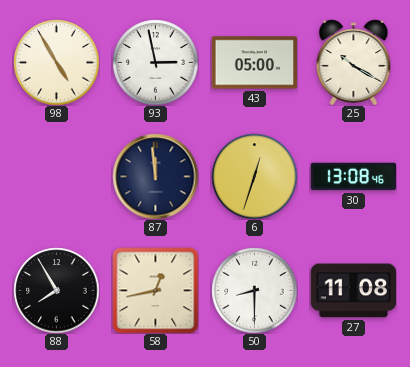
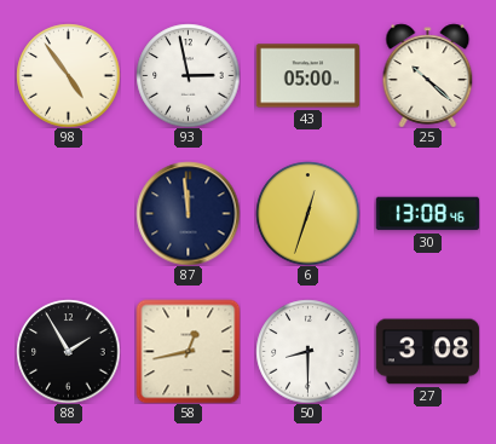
98: 4:55 -> 4:54 (68, 75)
25: 10:20 -> 10:22 (428, 75)
88: 7:55 -> 1:55 (68, 351)
27: 11:08 -> 3:08 (427, 352)
